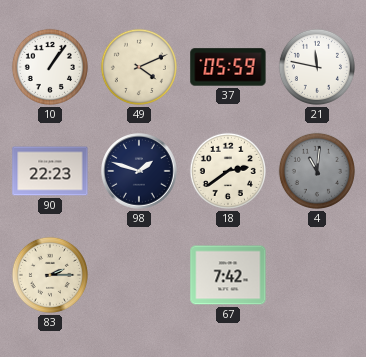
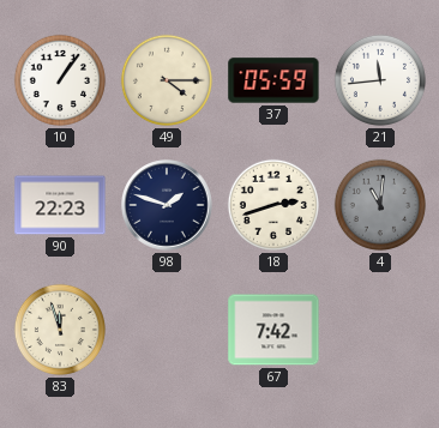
49: 4:11 -> 4:15 (167, 80)
21: 11:47 -> 11:44 (380, 80)
18: 2:39 -> 2:42 (273, 205)
83: 2:15 -> 11:57 (60, 330)
